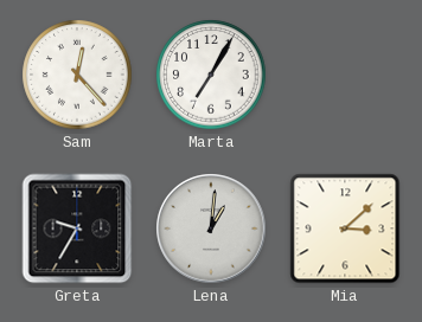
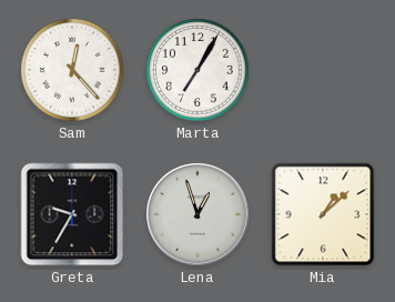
Lena: 1:01 -> 12:57 (197, 214)
Mia: 3:08 -> 1:08 (323, 214)
